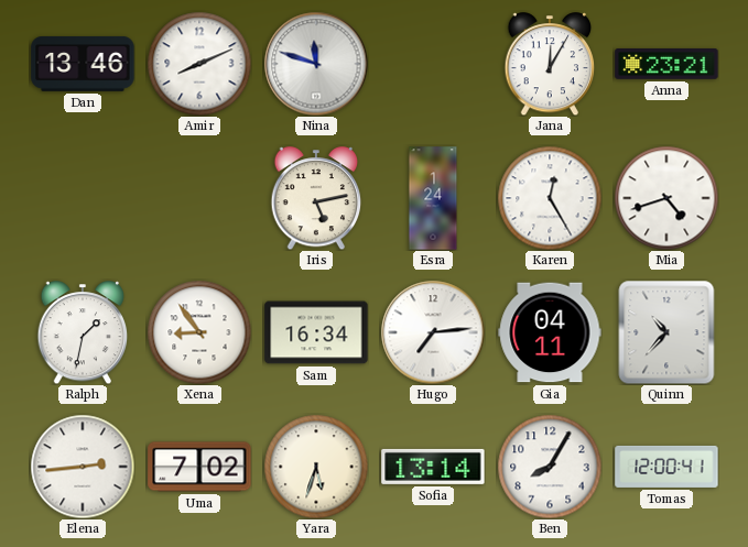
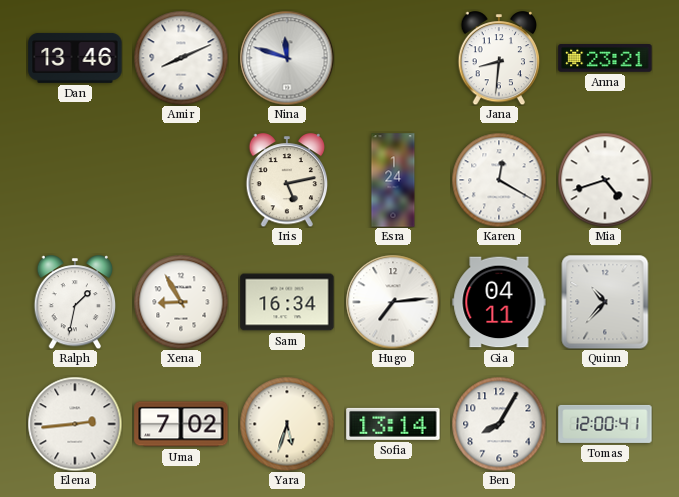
Jana: 12:05 -> 8:31 (499, 58)
Karen: 12:25 -> 12:20 (499, 180)
Xena: 8:54 -> 8:55 (181, 302)
